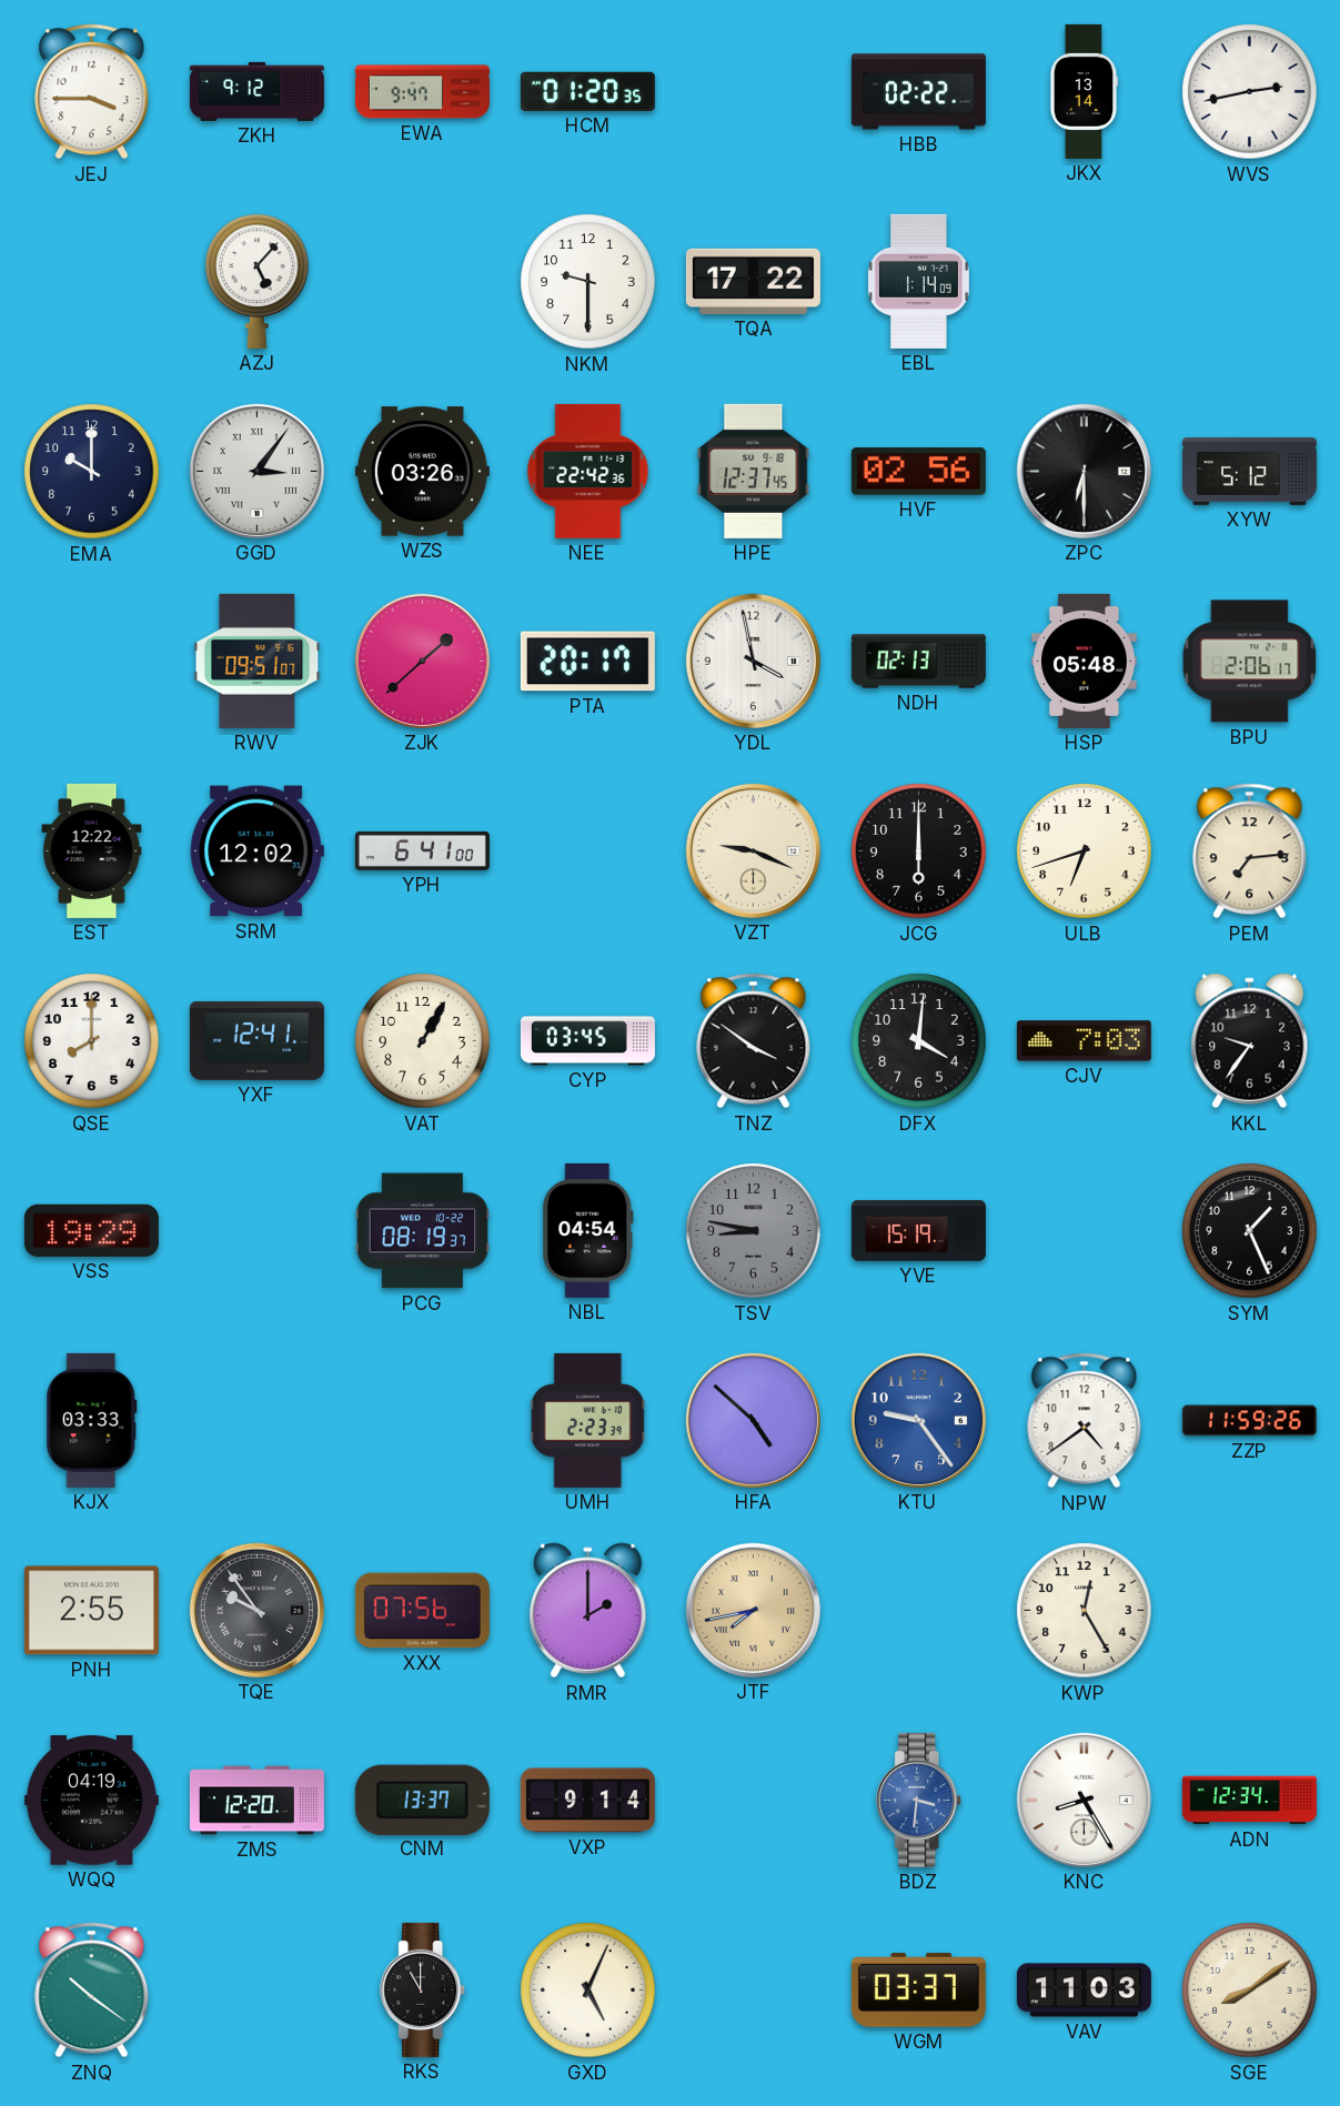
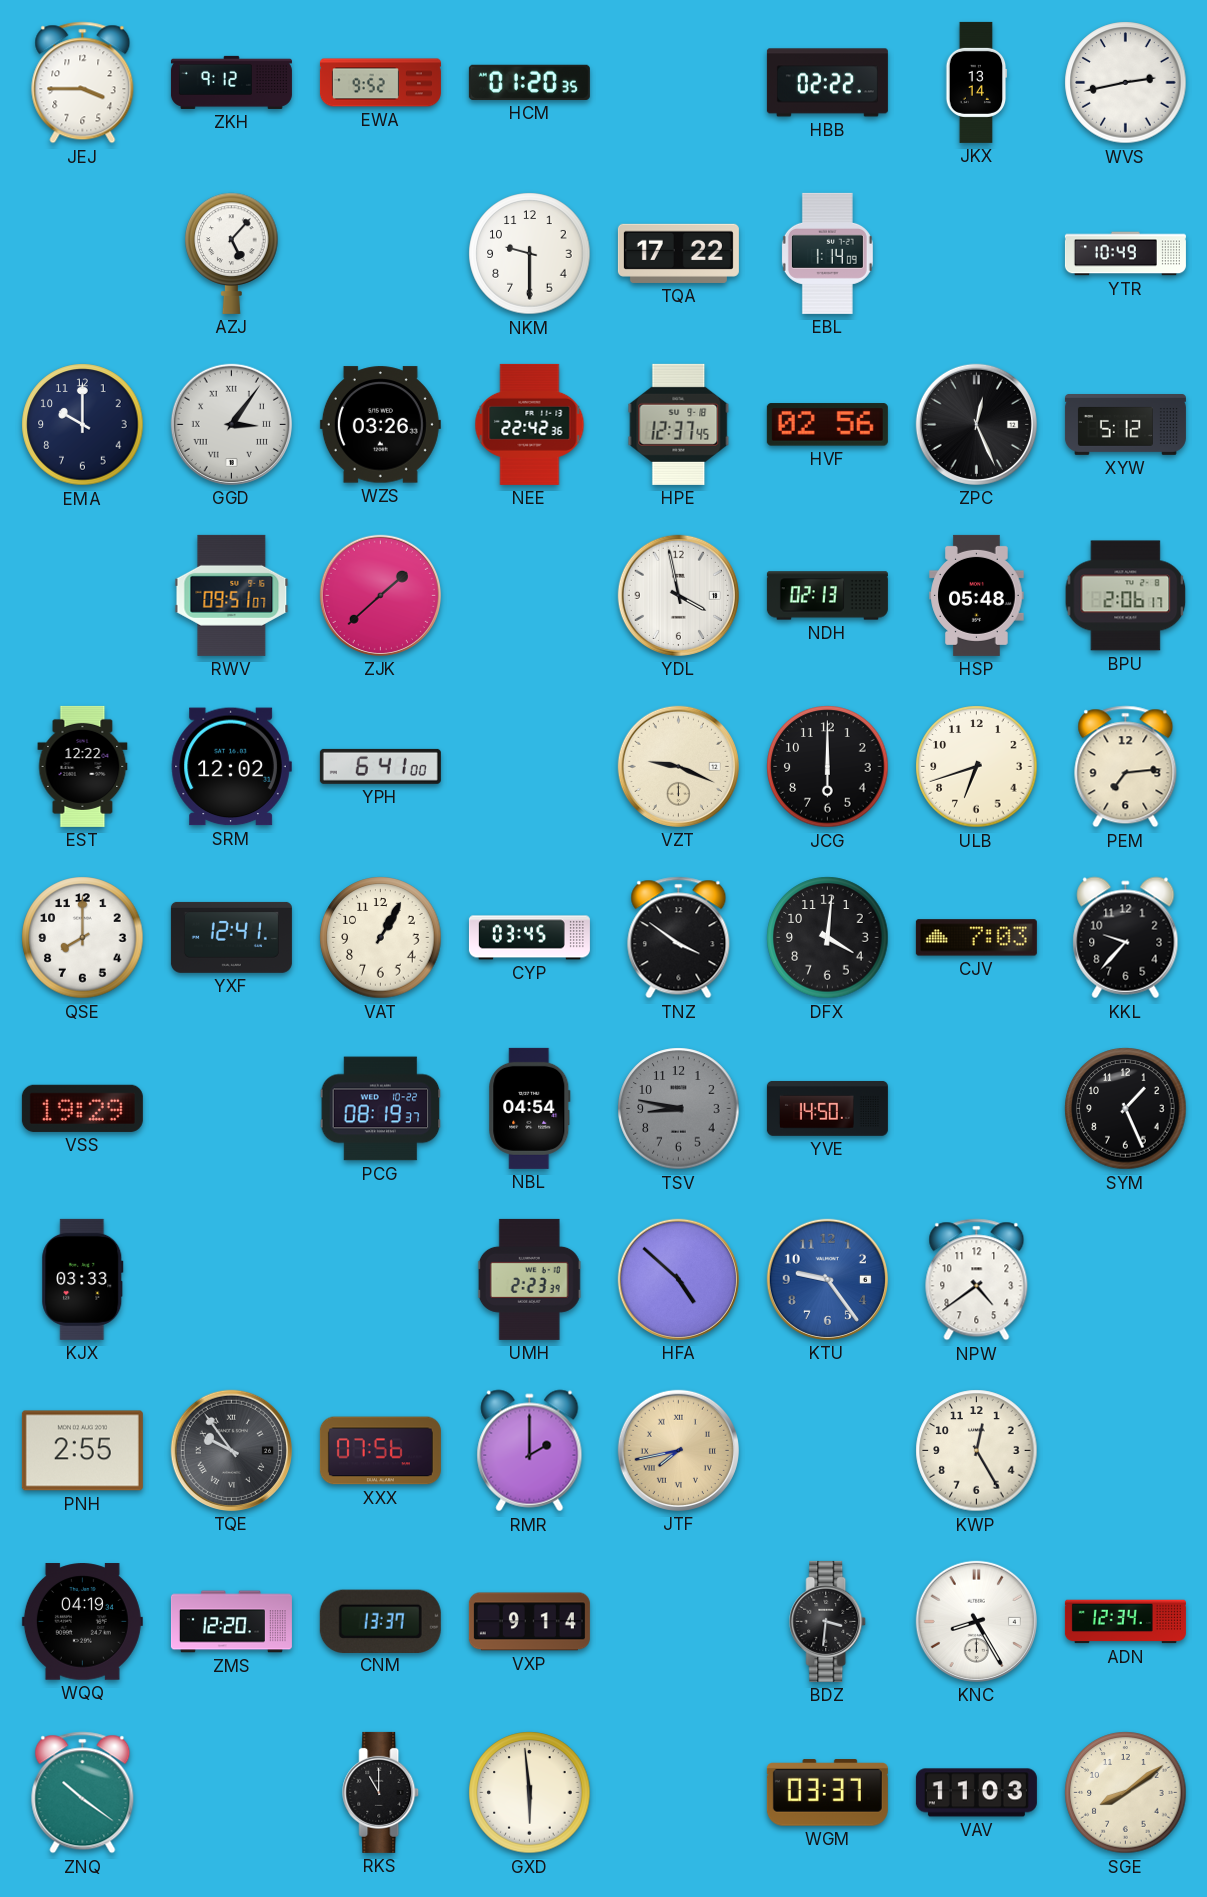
EWA: 9:47 -> 9:52 (380, 83)
YTR: none -> 10:49 (1125, 254)
ZPC: 6:30 -> 12:26 (976, 424)
PTA: 20:17 -> none (587, 662)
KKL: 9:36 -> 9:37 (1126, 938)
YVE: 15:19 -> 14:50 (827, 1108)
ZZP: 11:59 -> none (1249, 1421)
BDZ dial: blue -> black (828, 1621)
GXD: 5:04 -> 5:59 (530, 1793)
